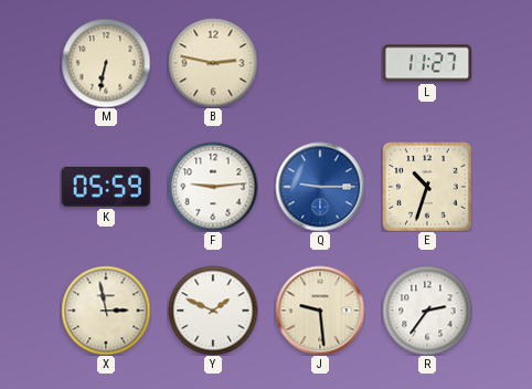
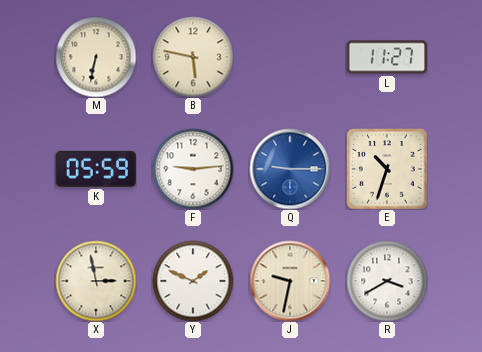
B: 2:47 -> 5:47 (193, 57)
J: 9:29 -> 9:32 (290, 281)
R: 2:36 -> 3:40 (387, 281)
